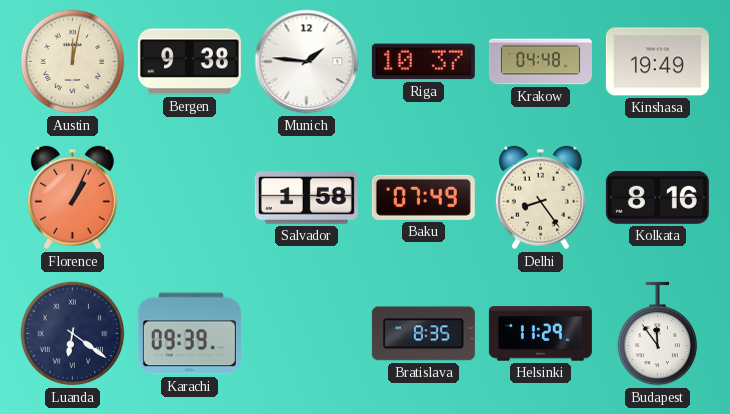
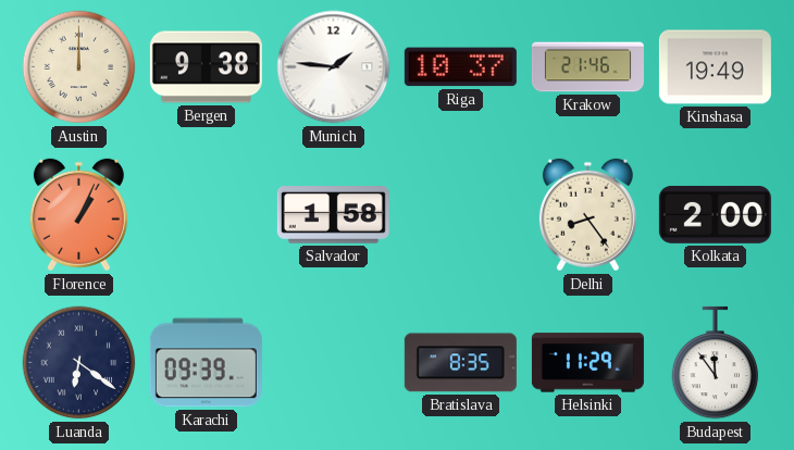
Austin: 12:02 -> 12:00 (79, 67)
Krakow: 04:48 -> 21:46 (587, 67)
Baku: 07:49 -> none (423, 197)
Kolkata: 8:16 -> 2:00 (715, 214)
